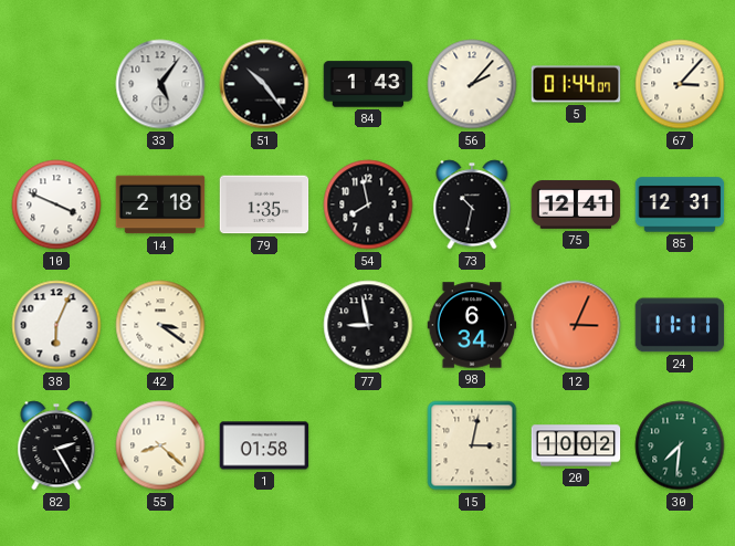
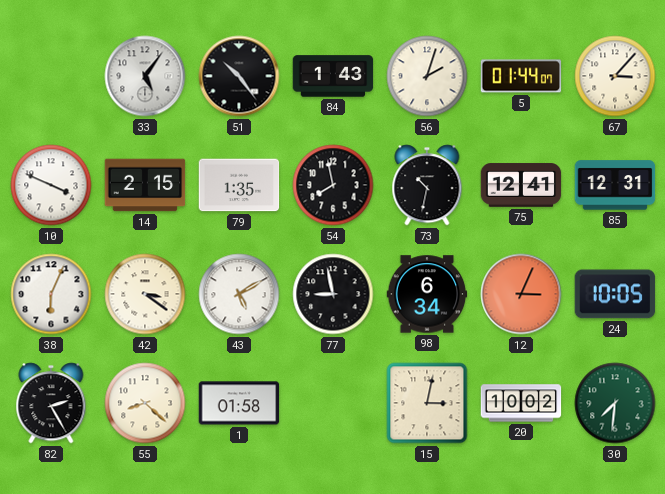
56: 2:07 -> 2:03 (427, 76)
14: 2:18 -> 2:15 (145, 185)
43: none -> 5:10 (239, 294)
24: 11:11 -> 10:05 (615, 294)
